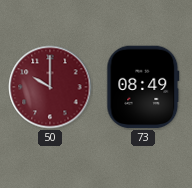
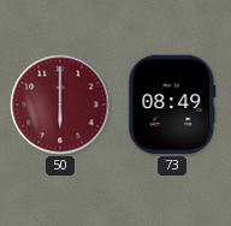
50: 10:00 -> 6:00 (60, 105)
